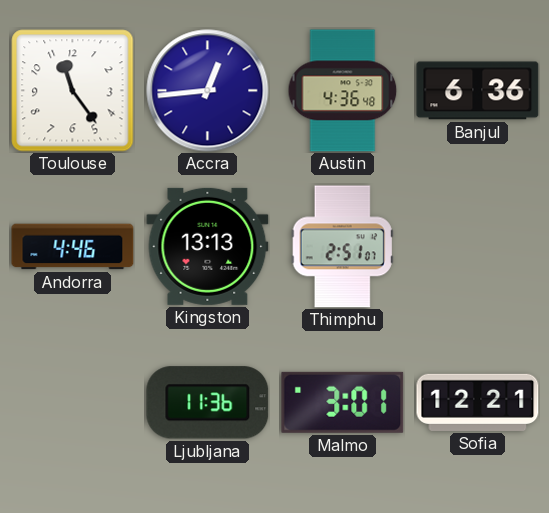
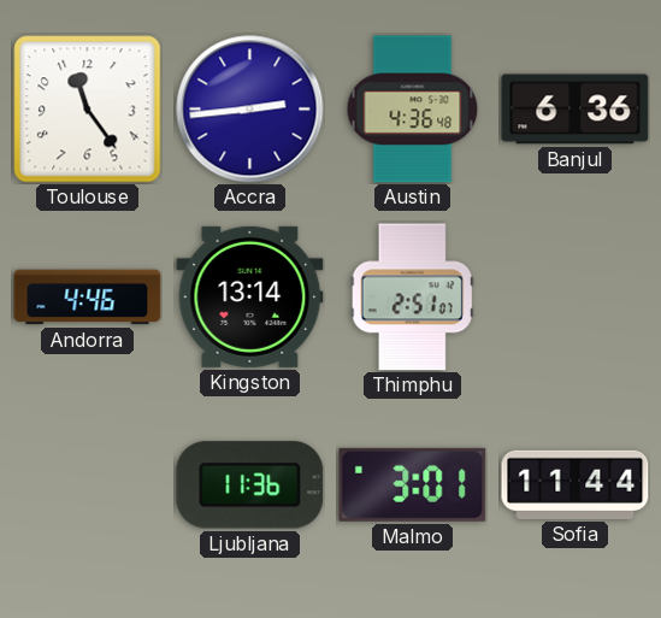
Accra: 12:44 -> 2:44 (250, 110)
Kingston: 13:13 -> 13:14 (250, 296)
Sofia: 12:21 -> 11:44 (576, 484)
